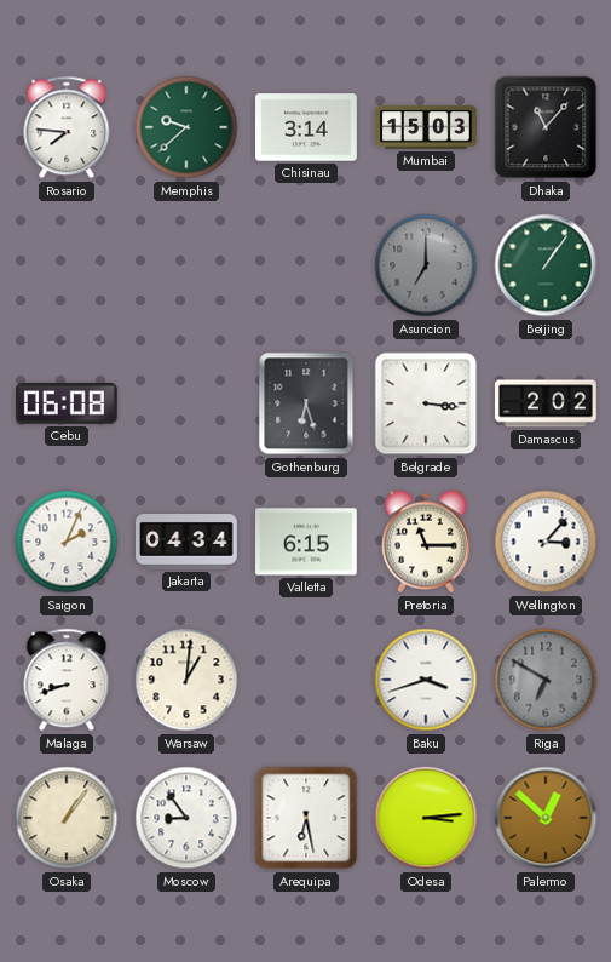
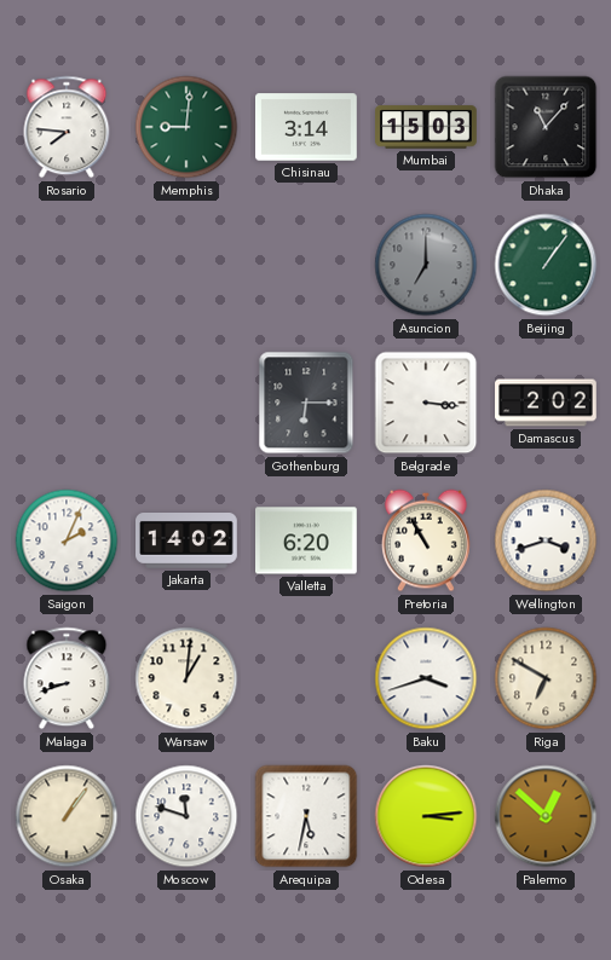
Memphis: 9:38 -> 9:01 (186, 127)
Cebu: 06:08 -> none (68, 405)
Gothenburg: 6:27 -> 6:15 (306, 403)
Jakarta: 04:34 -> 14:02 (186, 542)
Valletta: 6:15 -> 6:20 (307, 540)
Pretoria: 11:15 -> 10:55 (427, 540)
Wellington: 3:07 -> 3:42 (546, 540)
Riga dial: grey -> cream (546, 678)
Moscow: 8:54 -> 11:48 (186, 816)
Arequipa: 6:28 -> 5:32 (306, 816)
